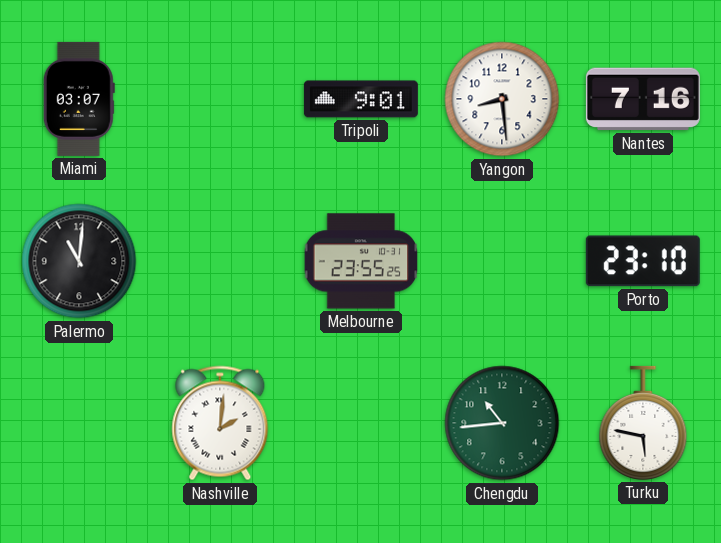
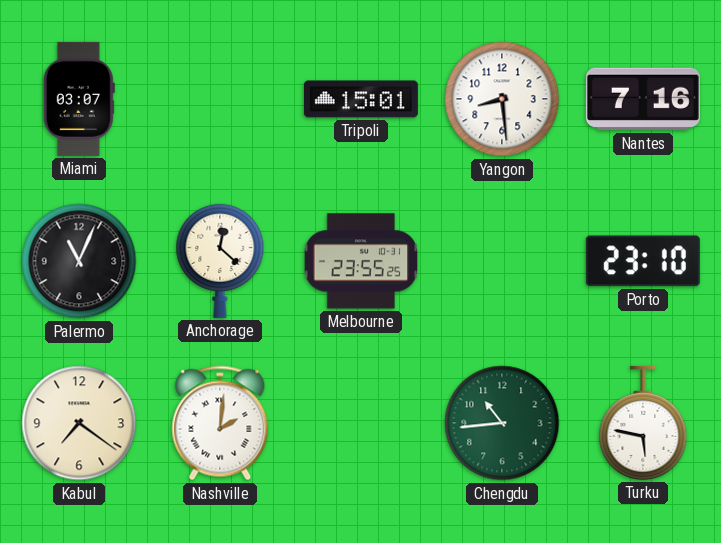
Tripoli: 9:01 -> 15:01 (361, 99)
Palermo: 11:01 -> 11:04 (79, 261)
Anchorage: none -> 12:22 (220, 261)
Kabul: none -> 7:21 (79, 423)
